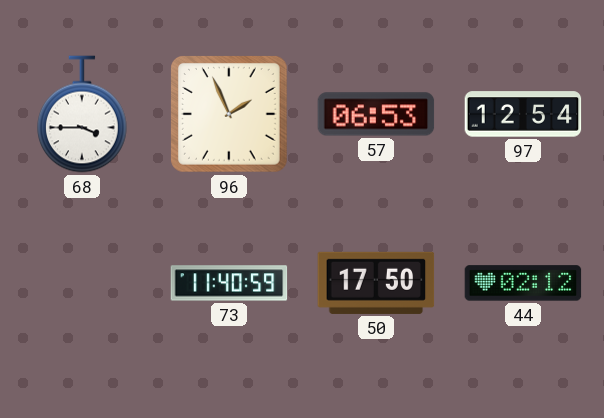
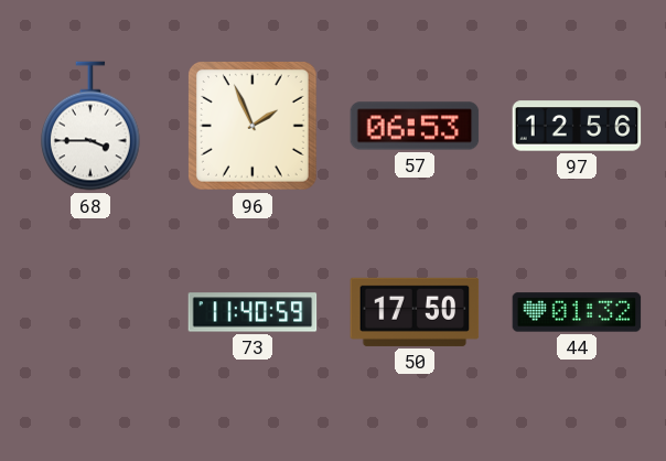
97: 12:54 -> 12:56 (577, 126)
44: 02:12 -> 01:32 (577, 312)
